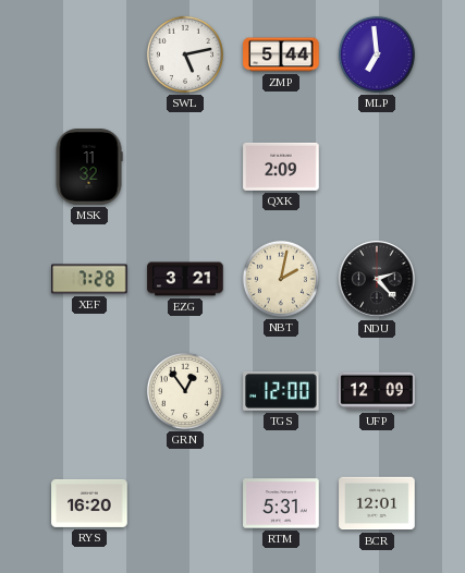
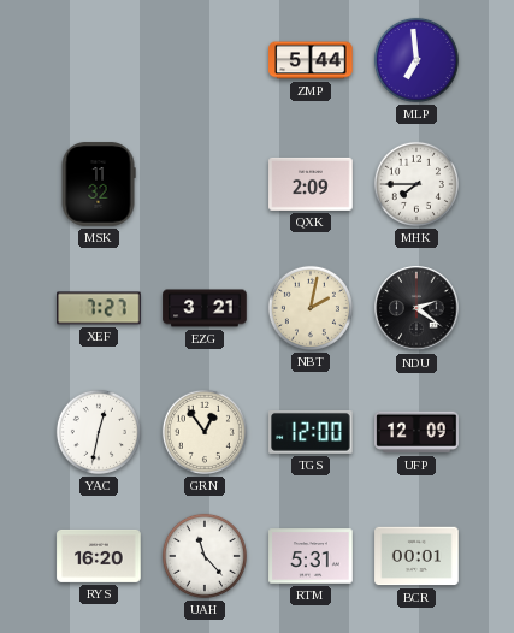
SWL: 5:13 -> none (185, 54)
MHK: none -> 7:45 (416, 184)
XEF: 7:28 -> 7:27 (99, 308)
NDU: 2:23 -> 2:21 (416, 308)
YAC: none -> 12:32 (99, 432)
UAH: none -> 11:23 (205, 556)
BCR: 12:01 -> 00:01 (416, 556)
